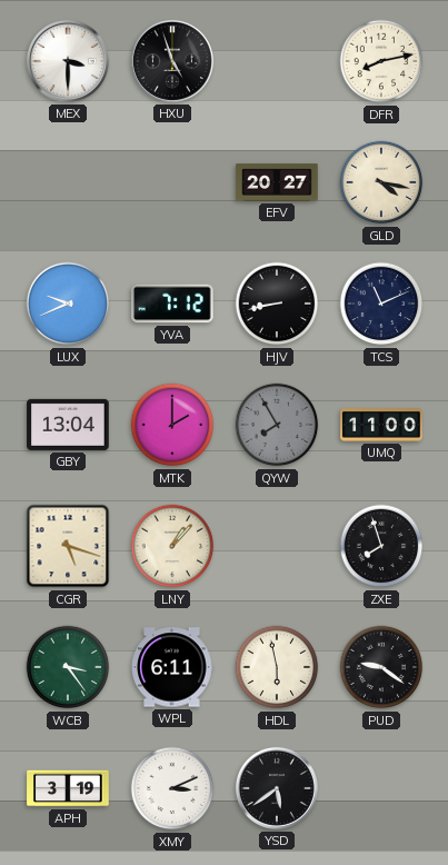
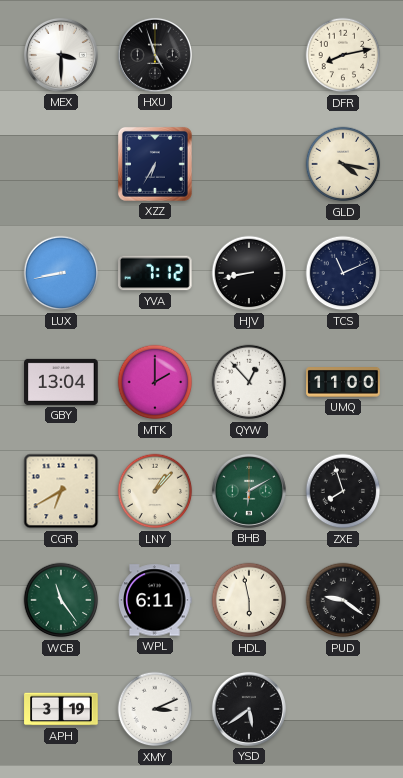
XZZ: none -> 6:35 (155, 164)
EFV: 20:27 -> none (277, 182)
LUX: 9:41 -> 8:43 (61, 273)
QYW: 7:55 -> 12:53 (249, 382)
QYW dial: grey -> white (249, 382)
CGR: 5:18 -> 6:40 (61, 491)
BHB: none -> 6:10 (249, 491)
WCB: 3:24 -> 11:24 (61, 600)
